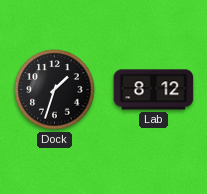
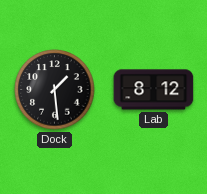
Dock: 1:33 -> 1:29 (55, 90)
